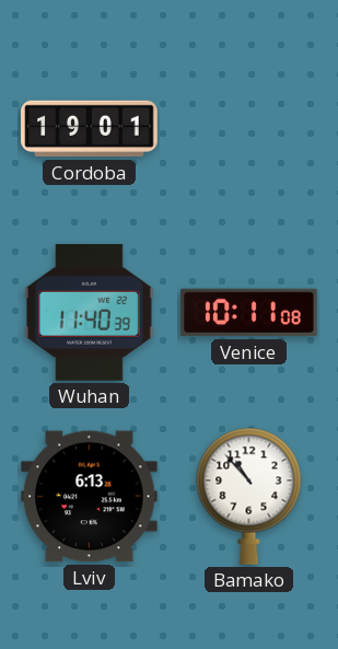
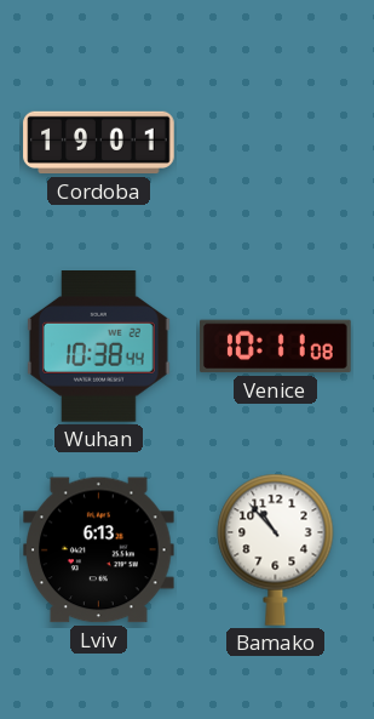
Wuhan: 11:40 -> 10:38 (98, 347)
